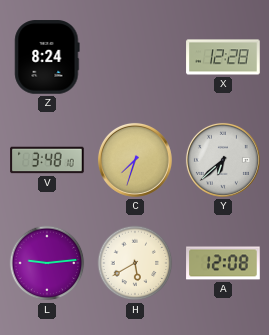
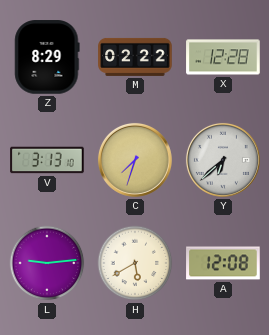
Z: 8:24 -> 8:29 (47, 57)
M: none -> 02:22 (135, 57)
V: 3:48 -> 3:13 (47, 160)
